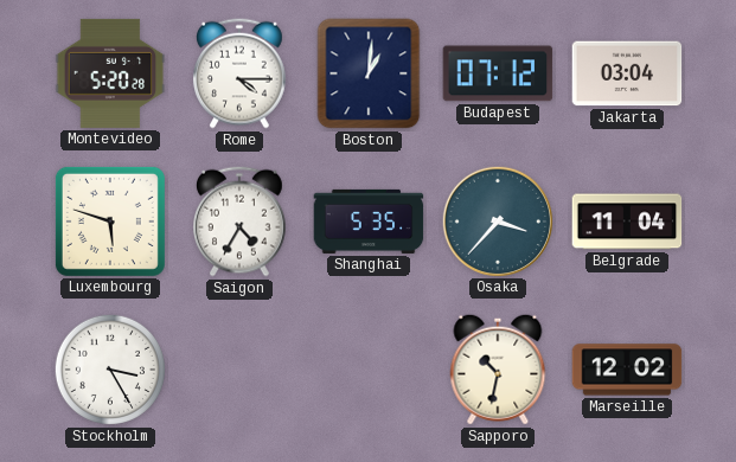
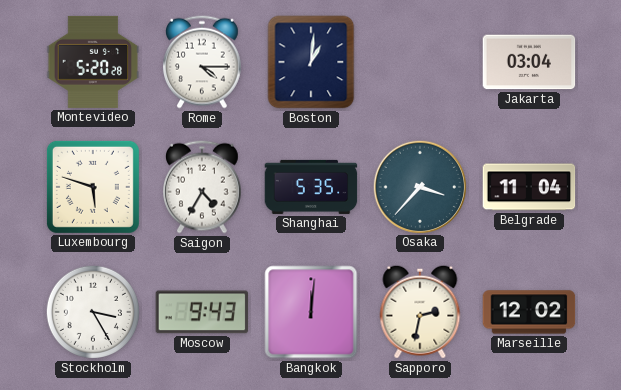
Budapest: 07:12 -> none (498, 73)
Moscow: none -> 9:43 (202, 312)
Bangkok: none -> 12:01 (311, 312)
Sapporo: 10:32 -> 2:32 (420, 312)
